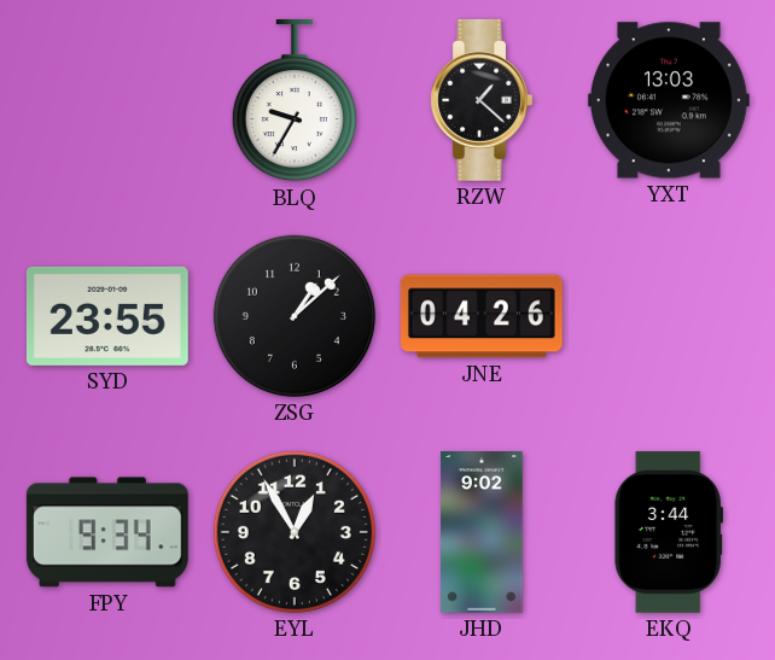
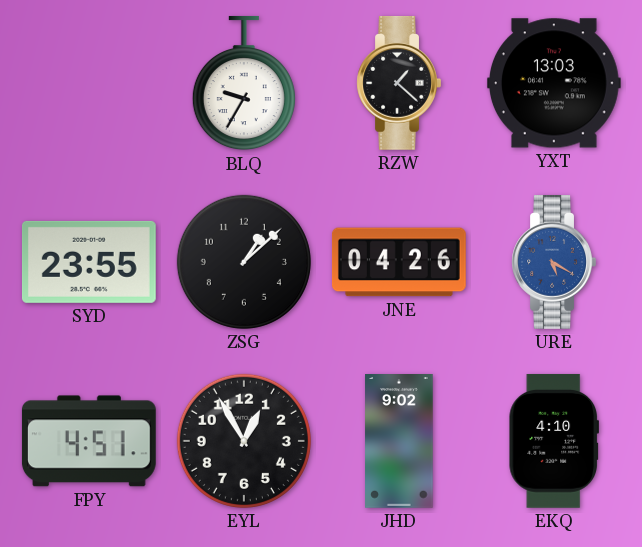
URE: none -> 5:20 (554, 262)
FPY: 9:34 -> 4:51 (89, 441)
EKQ: 3:44 -> 4:10 (553, 441)
